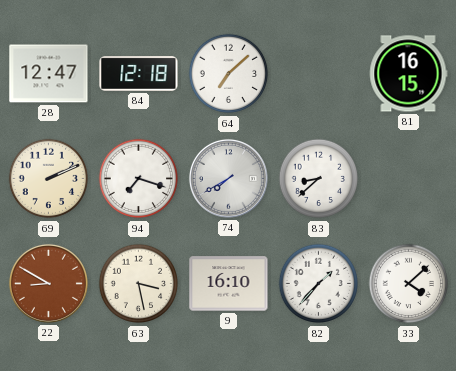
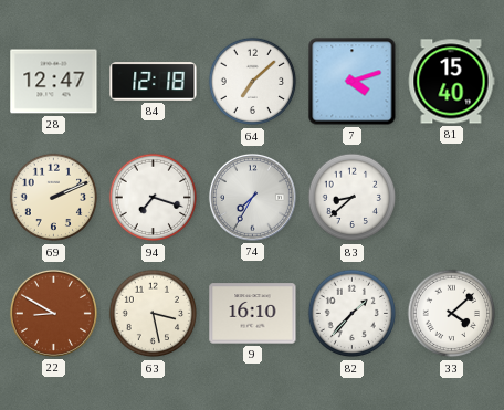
7: none -> 4:12 (353, 82)
81: 16:15 -> 15:40 (451, 82)
74: 7:40 -> 7:35 (252, 197)
